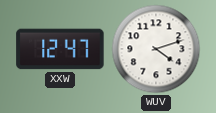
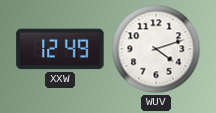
XXW: 12:47 -> 12:49 (60, 49)
